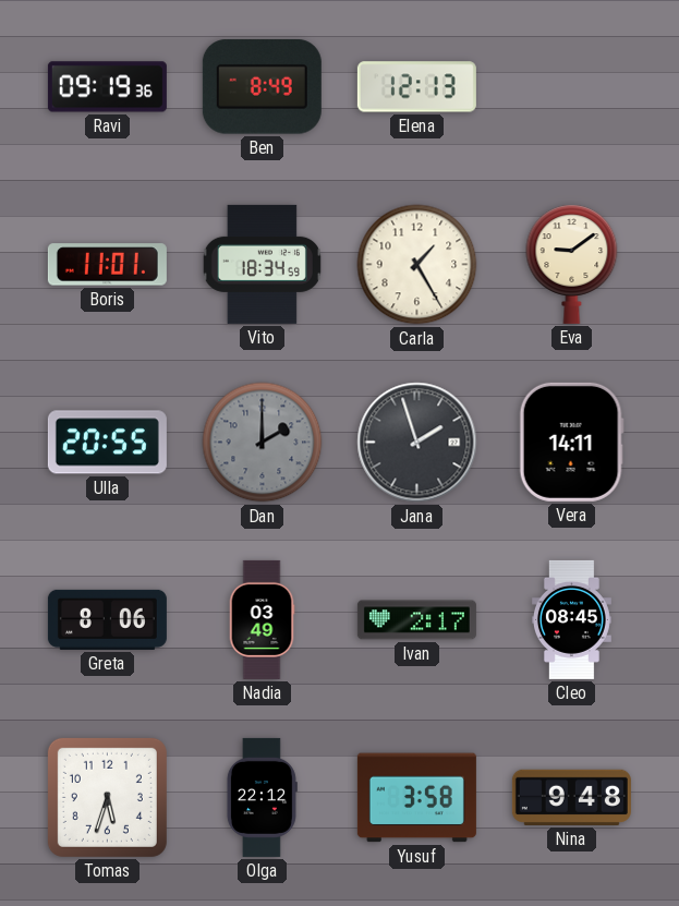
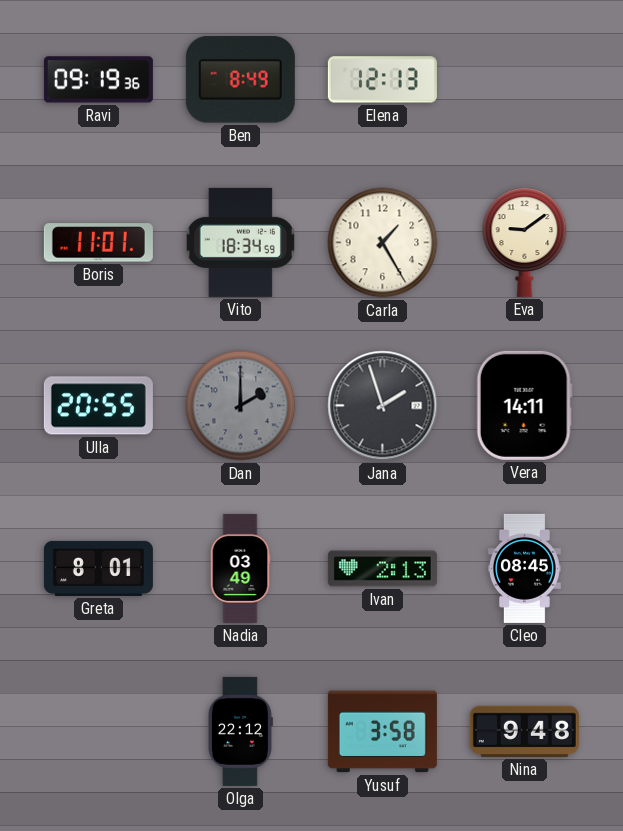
Greta: 8:06 -> 8:01 (98, 568)
Ivan: 2:17 -> 2:13 (382, 569)
Tomas: 5:33 -> none (107, 797)
